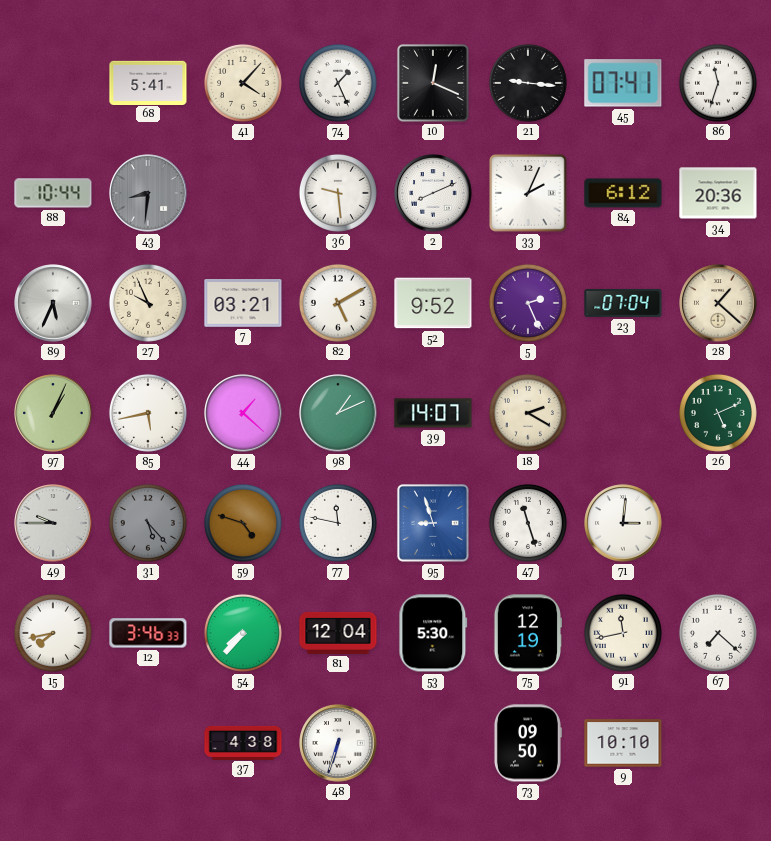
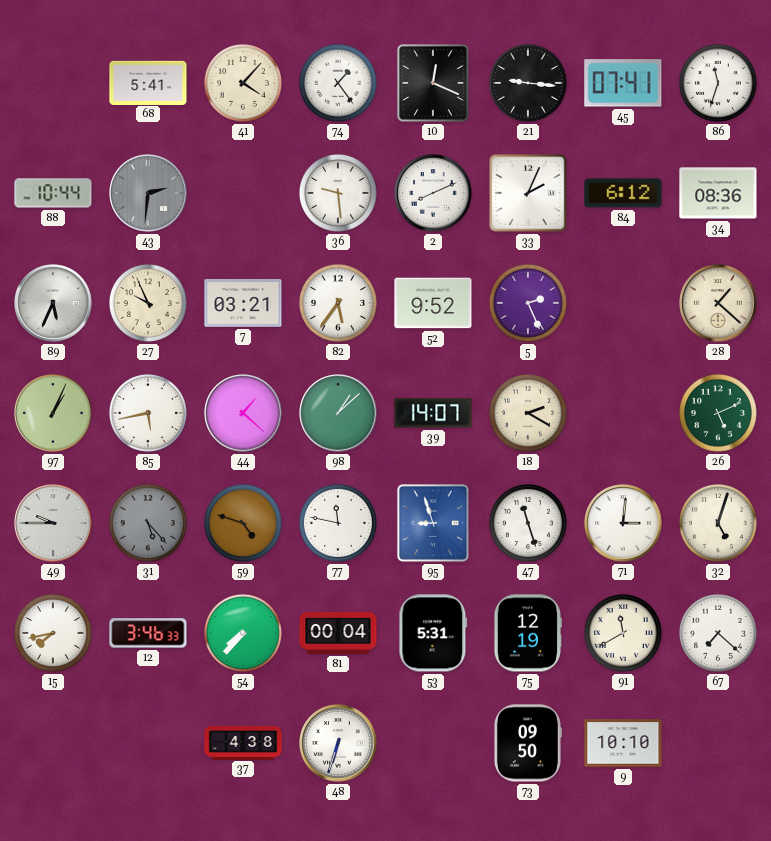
74: 1:26 -> 1:24 (338, 83)
43: 8:31 -> 2:31 (148, 193)
34: 20:36 -> 08:36 (718, 193)
82: 5:10 -> 5:36 (338, 303)
23: 07:04 -> none (623, 303)
98: 1:11 -> 1:08 (338, 413)
32: none -> 5:03 (718, 523)
81: 12:04 -> 00:04 (338, 633)
53: 5:30 -> 5:31 (433, 633)
91: 11:43 -> 11:40 (623, 633)
